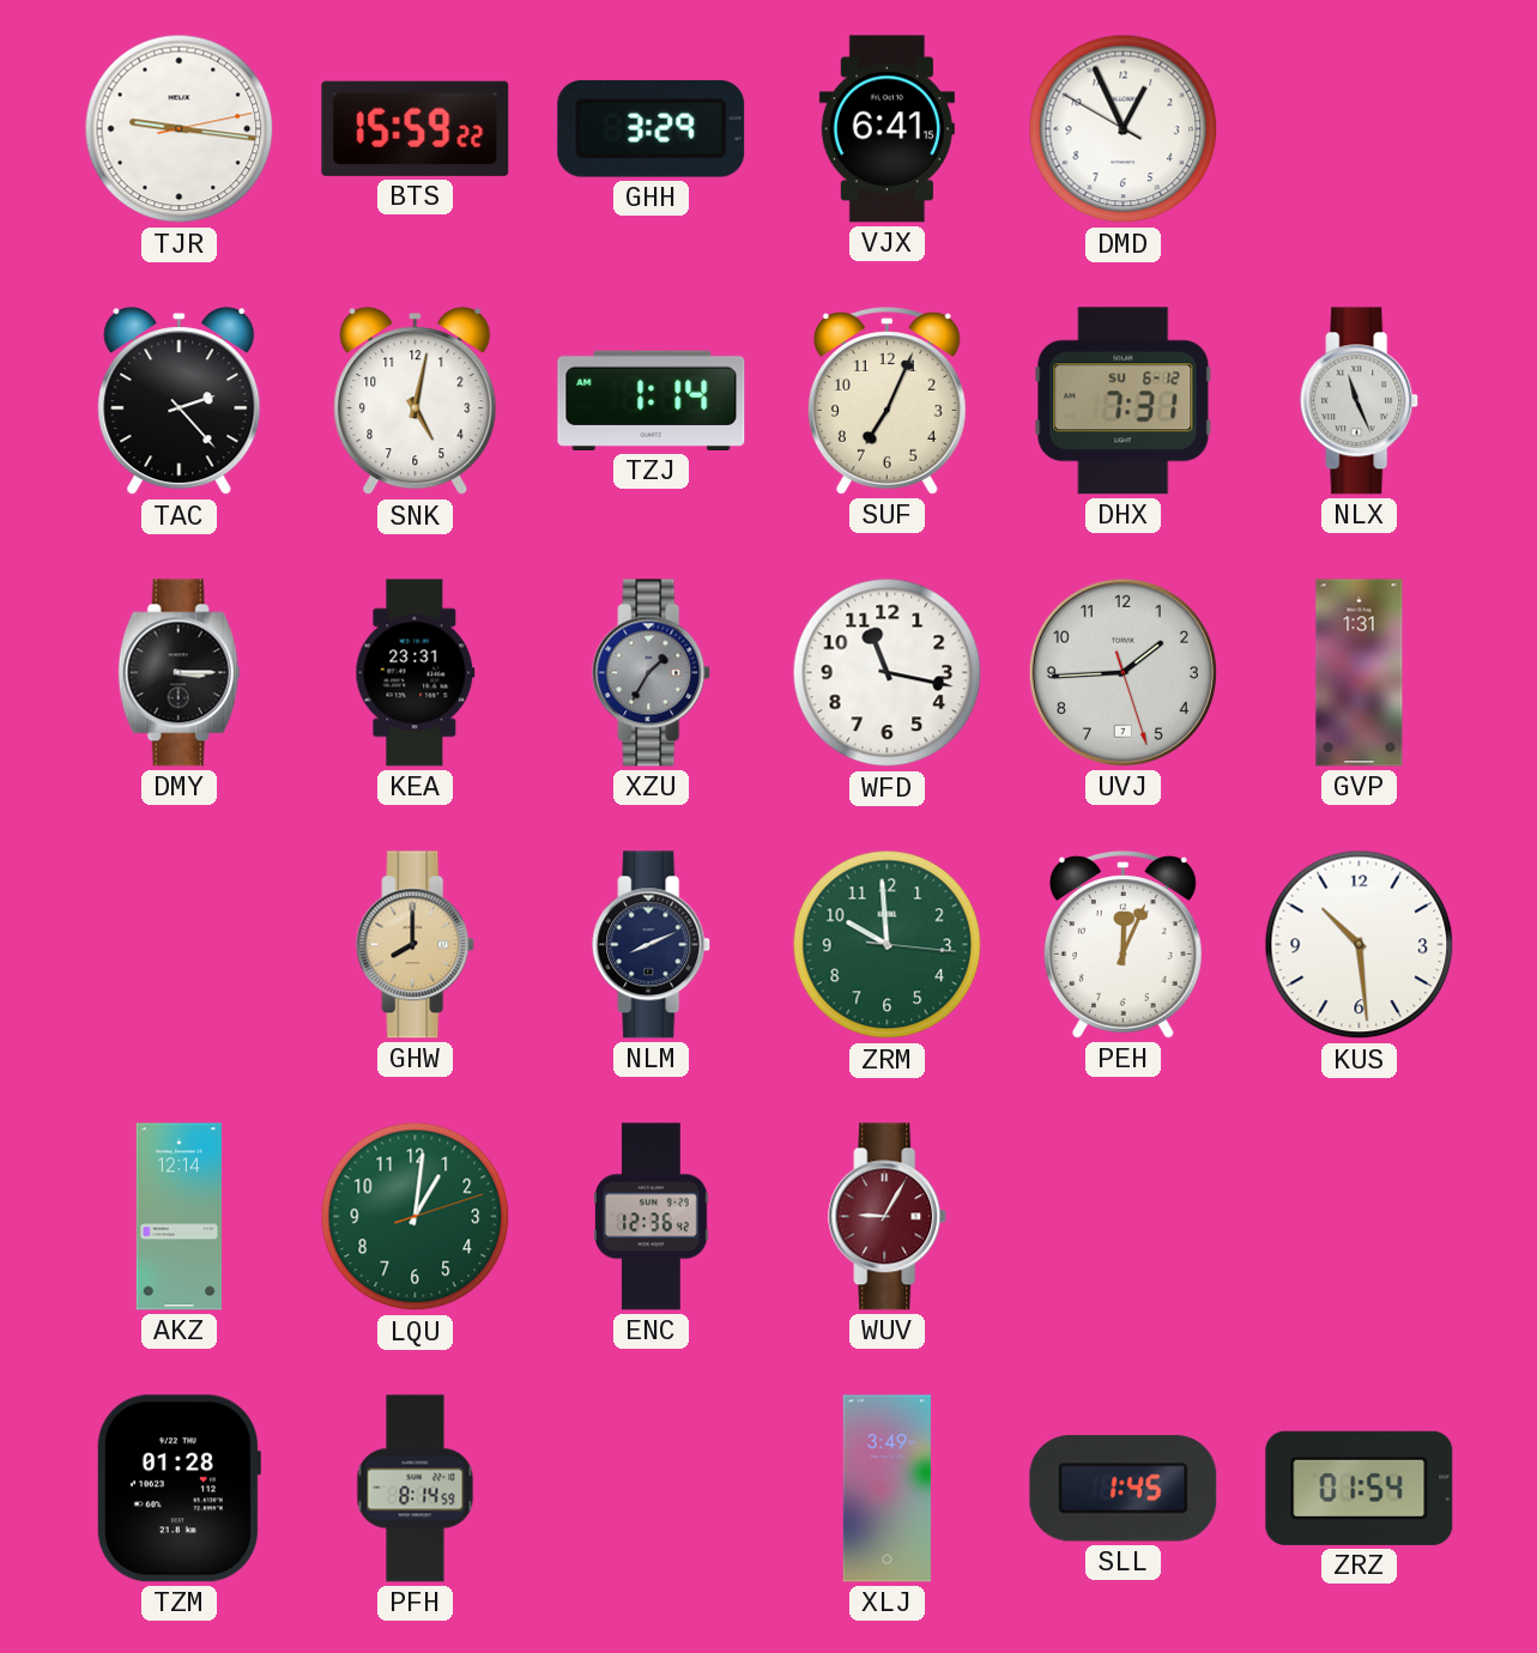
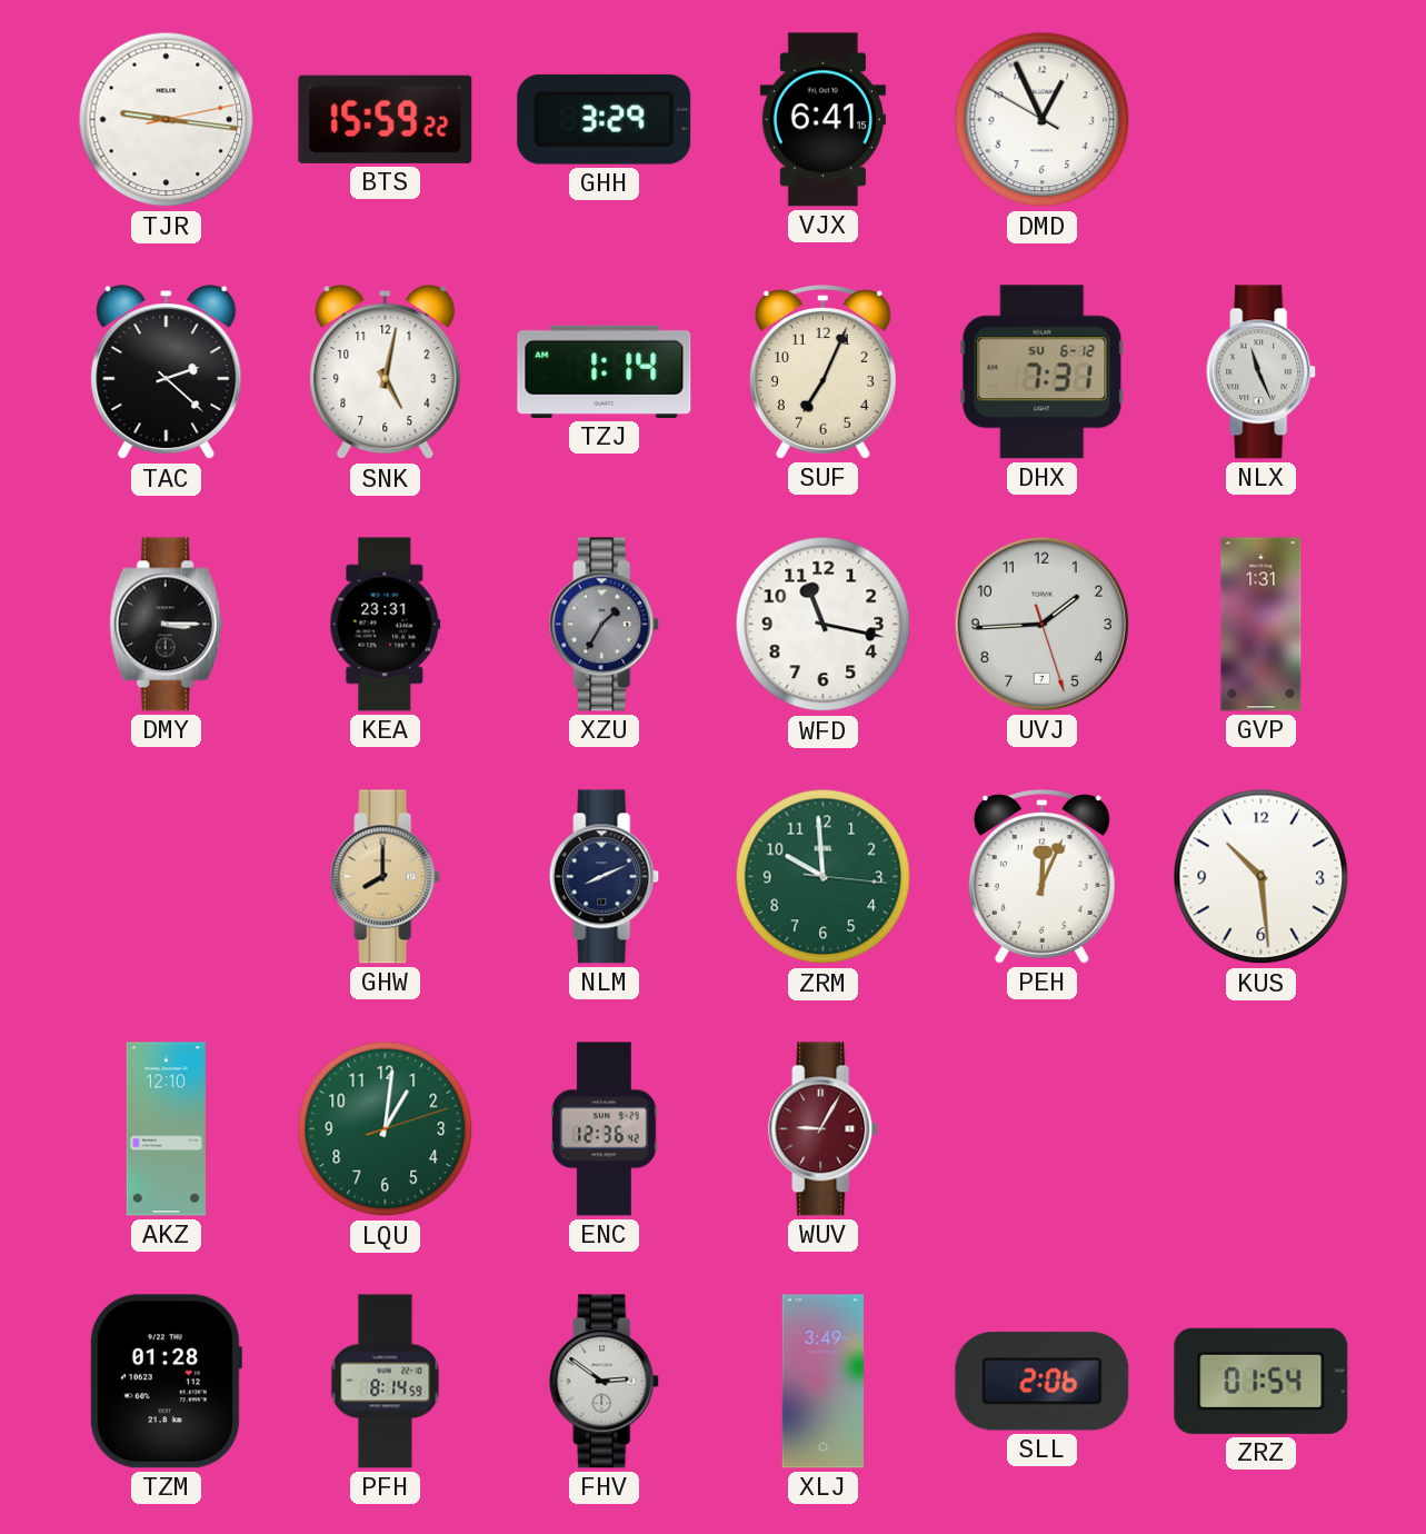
TAC: 2:23 -> 2:22 (167, 372)
AKZ: 12:14 -> 12:10 (166, 1129)
FHV: none -> 2:51 (605, 1382)
SLL: 1:45 -> 2:06 (1043, 1382)
